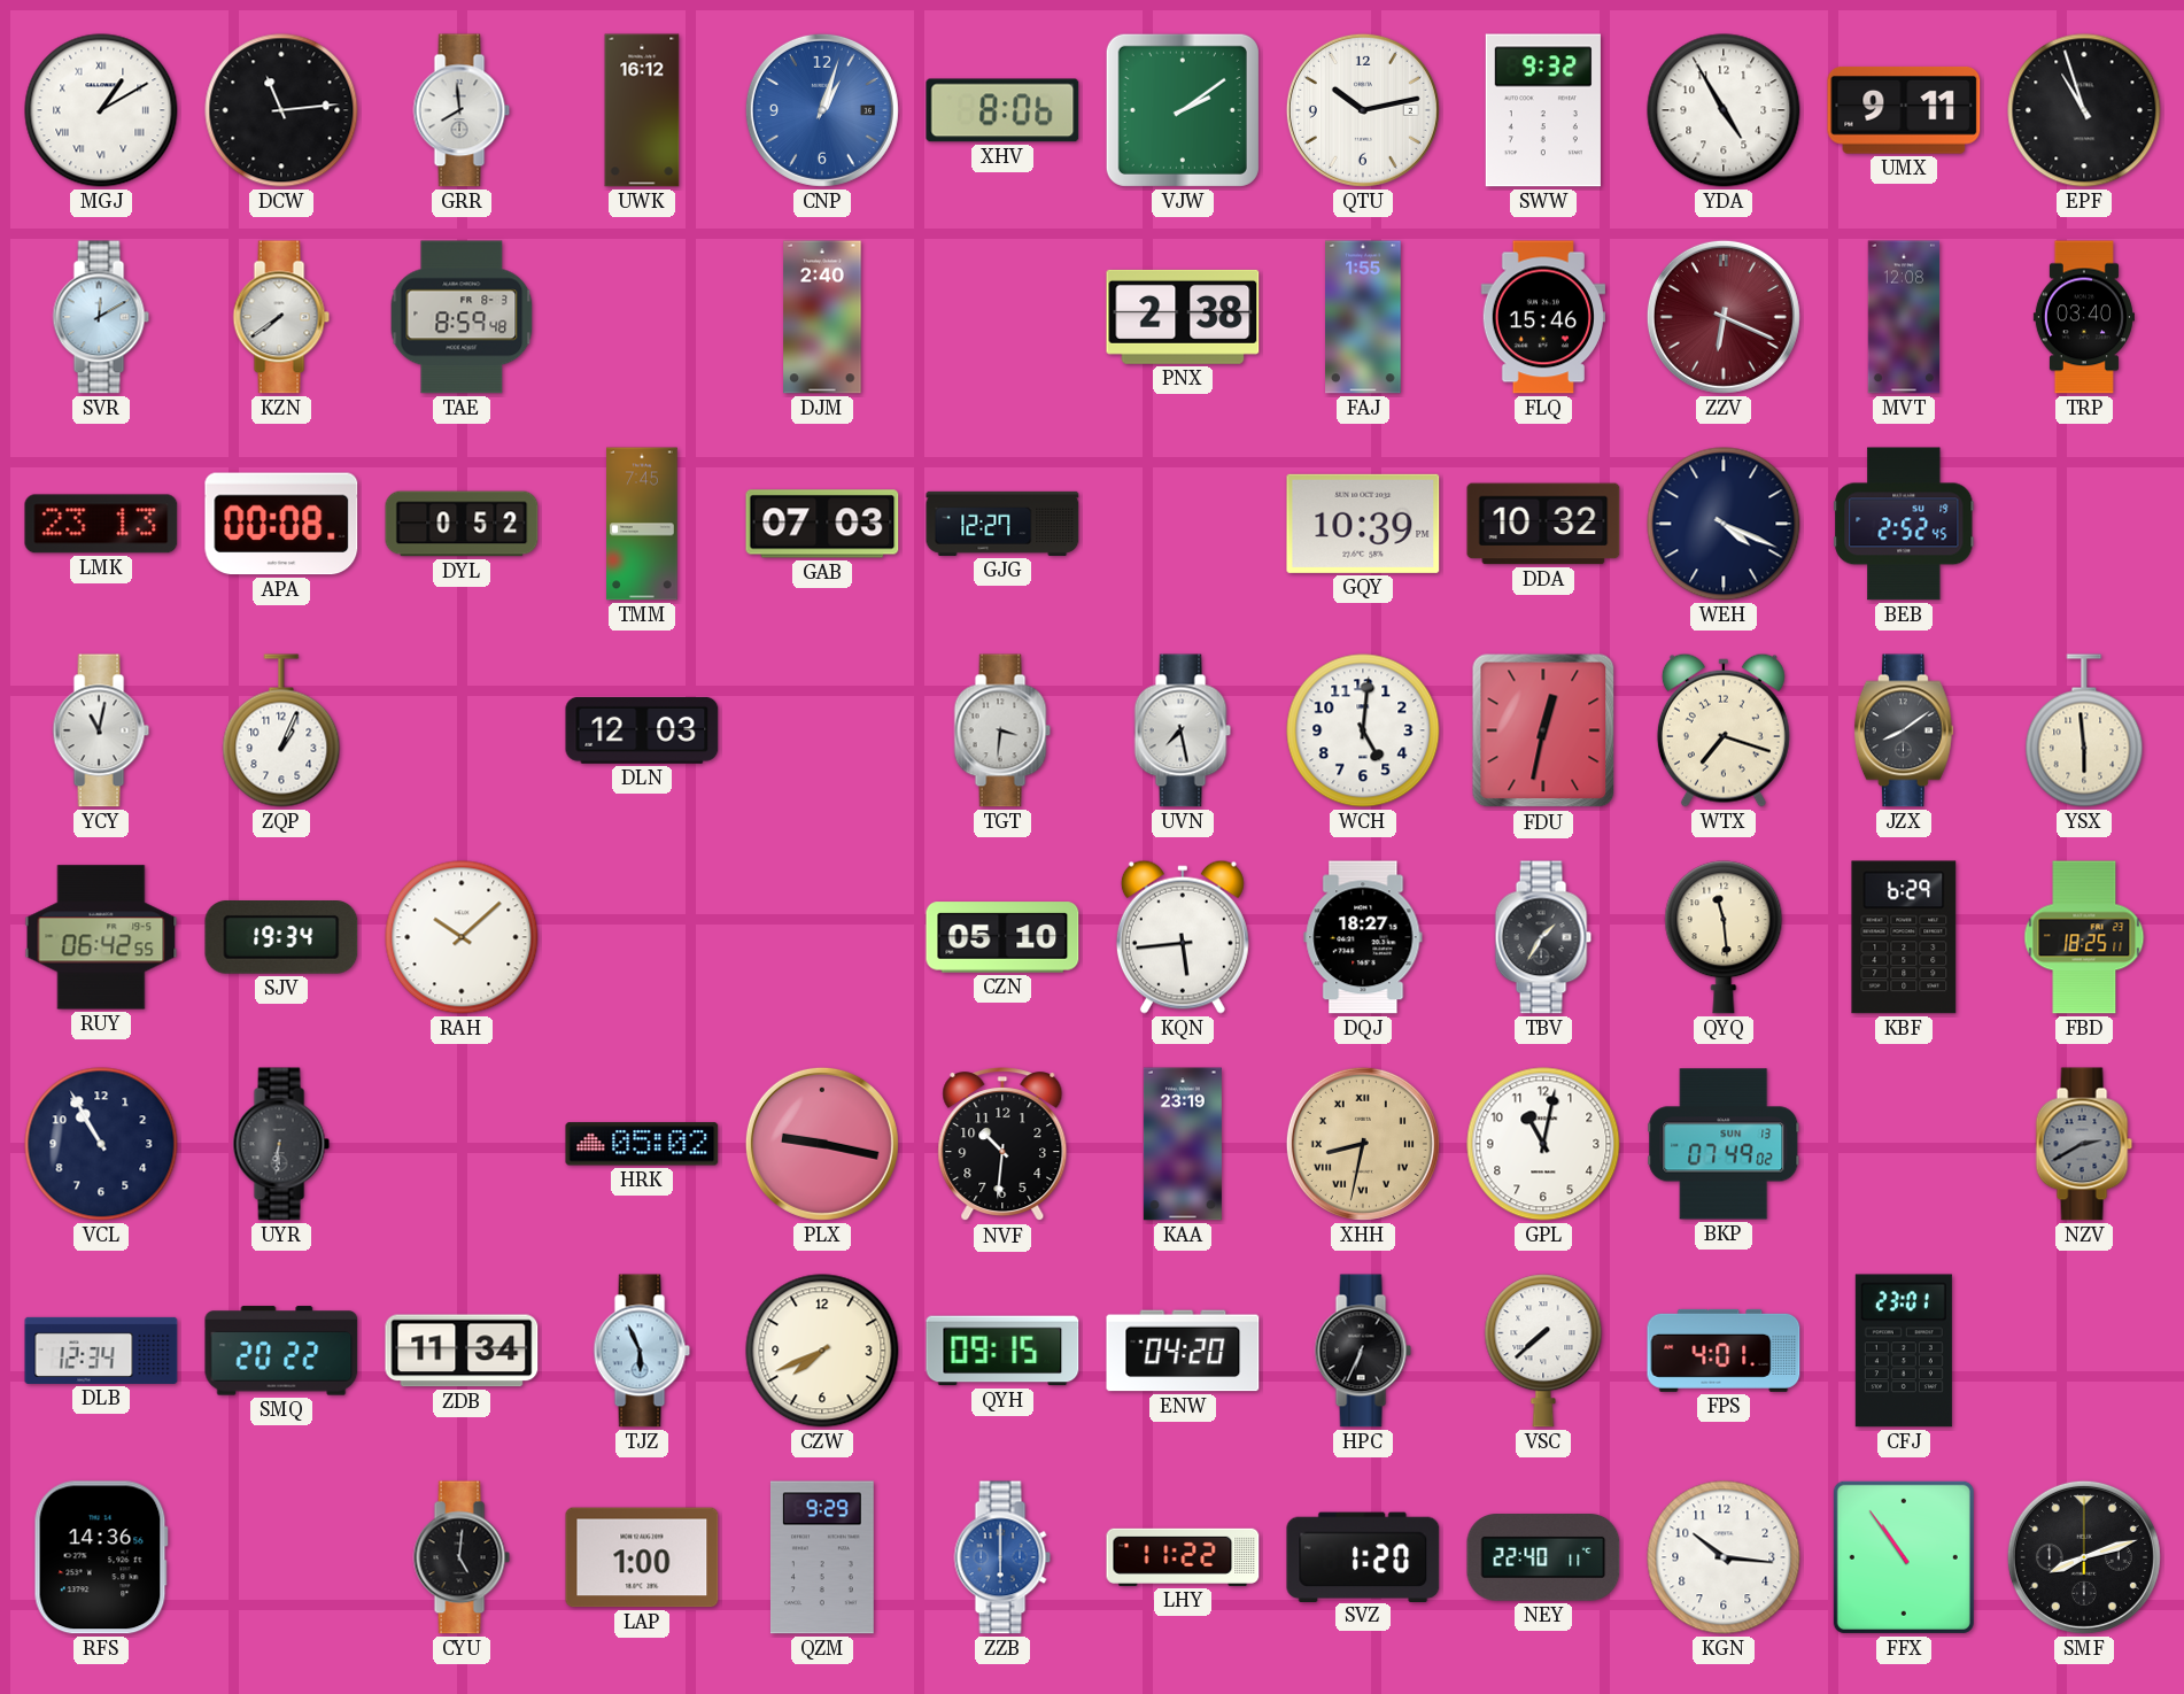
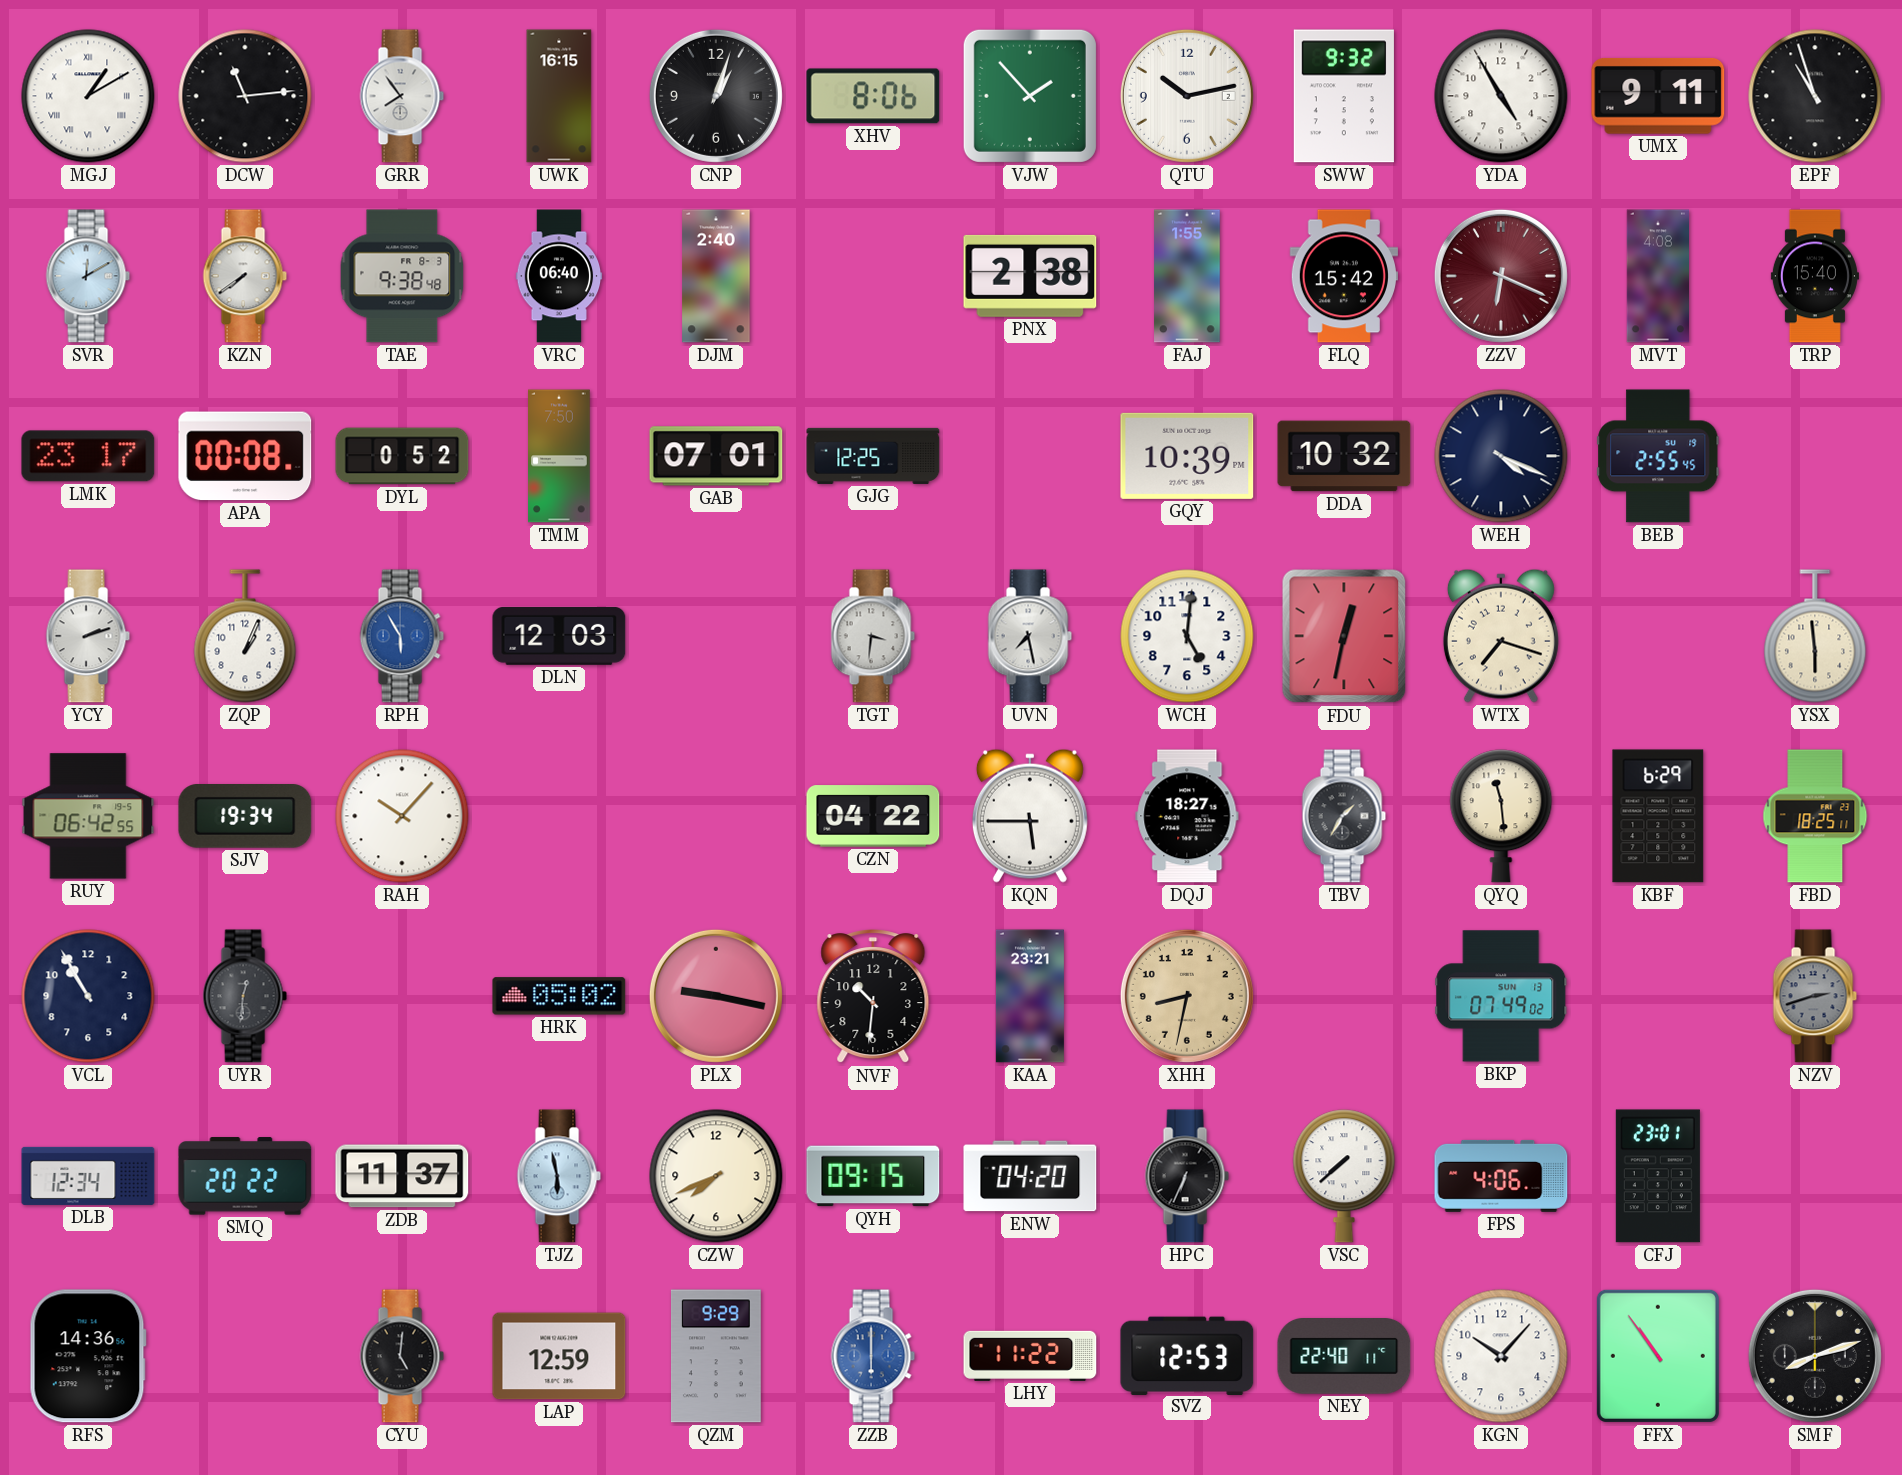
GRR: 7:59 -> 7:54 (402, 96)
UWK: 16:12 -> 16:15 (559, 96)
CNP dial: blue -> black (716, 96)
VJW: 2:09 -> 1:53 (1030, 96)
TAE: 8:59 -> 9:38 (402, 276)
VRC: none -> 06:40 (559, 276)
FLQ: 15:46 -> 15:42 (1343, 276)
MVT: 12:08 -> 4:08 (1657, 276)
TRP: 03:40 -> 15:40 (1815, 276)
LMK: 23:13 -> 23:17 (88, 456)
TMM: 7:45 -> 7:50 (559, 456)
GAB: 07:03 -> 07:01 (716, 456)
GJG: 12:27 -> 12:25 (873, 456)
BEB: 2:52 -> 2:55 (1658, 456)
YCY: 11:02 -> 2:12 (88, 636)
RPH: none -> 5:55 (402, 636)
JZX: 8:09 -> none (1904, 730)
RAH: 10:08 -> 10:07 (402, 816)
CZN: 05:10 -> 04:22 (873, 816)
KQN: 5:44 -> 5:45 (1030, 816)
UYR: 6:31 -> 12:31 (245, 996)
KAA: 23:19 -> 23:21 (1030, 996)
XHH numerals: Roman -> Arabic (1187, 996)
GPL: 11:02 -> none (1543, 1144)
NZV: 2:40 -> 2:42 (1815, 996)
ZDB: 11:34 -> 11:37 (402, 1176)
TJZ: 5:56 -> 5:58 (559, 1176)
FPS: 4:01 -> 4:06 (1501, 1176)
LAP: 1:00 -> 12:59 (559, 1356)
SVZ: 1:20 -> 12:53 (1187, 1355)
KGN: 10:16 -> 10:07 (1501, 1356)
